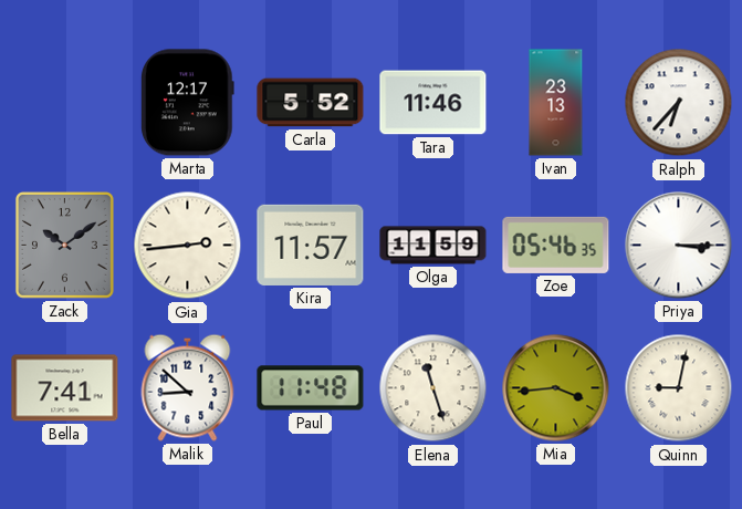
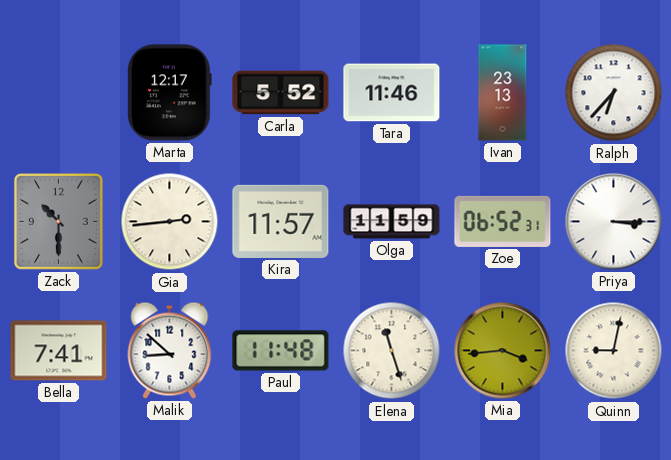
Zack: 10:09 -> 10:30 (58, 221)
Zoe: 05:46 -> 06:52 (503, 221)
